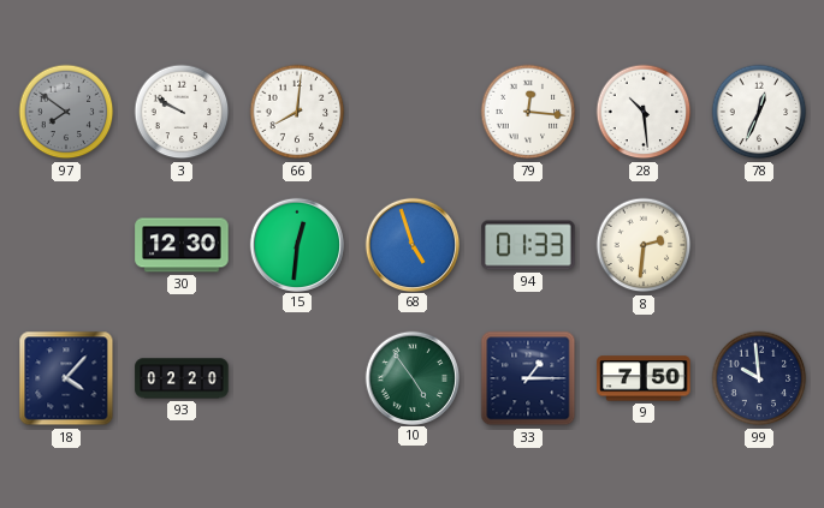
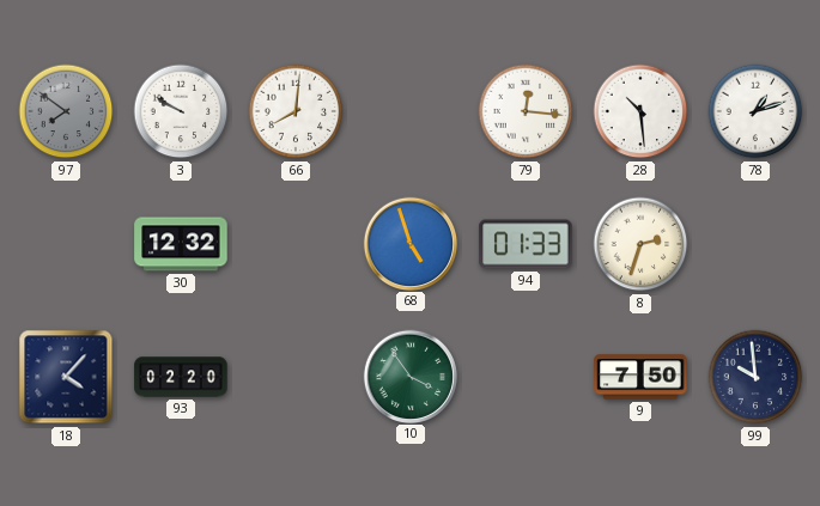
78: 12:34 -> 1:12 (755, 111)
30: 12:30 -> 12:32 (181, 244)
15: 12:31 -> none (296, 244)
8: 2:31 -> 2:33 (640, 244)
10: 4:54 -> 3:54 (409, 376)
33: 1:15 -> none (528, 378)
